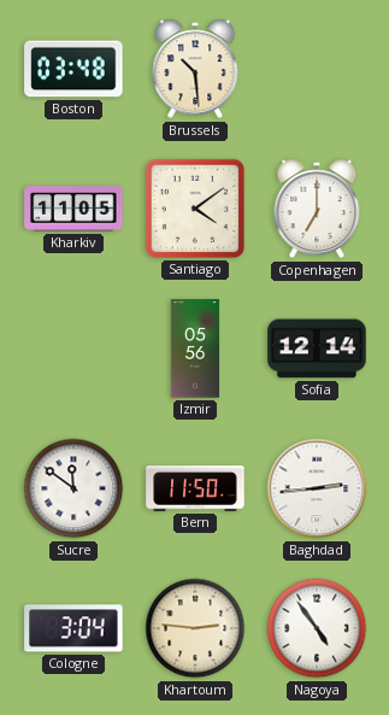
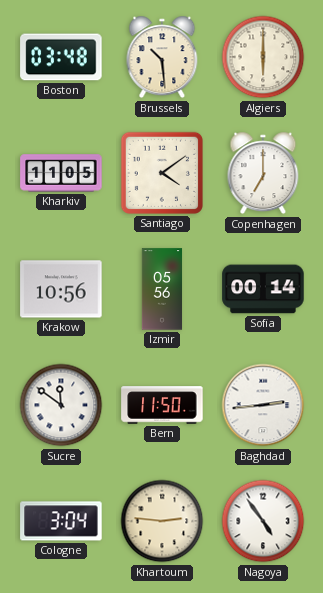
Algiers: none -> 6:00 (263, 57)
Krakow: none -> 10:56 (61, 289)
Sofia: 12:14 -> 00:14 (263, 289)
